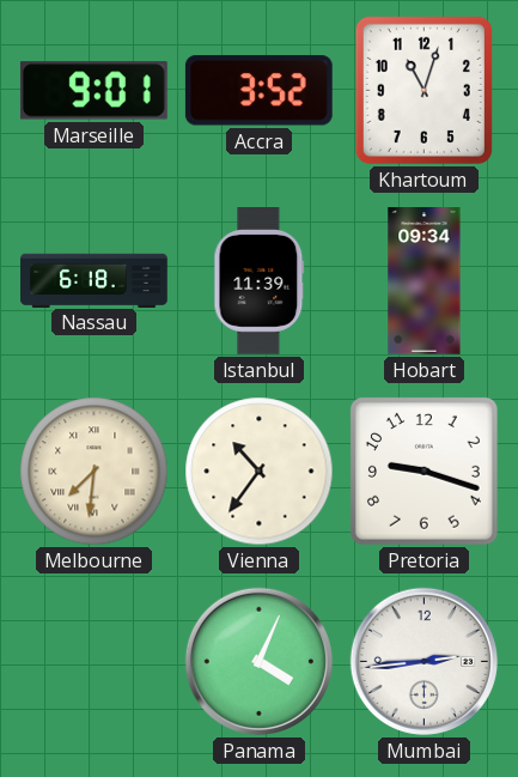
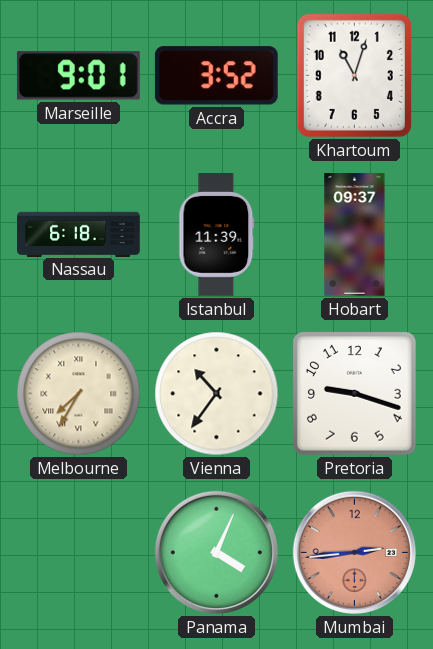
Hobart: 09:34 -> 09:37 (355, 235)
Melbourne: 7:31 -> 7:35 (79, 394)
Mumbai dial: white -> salmon (354, 552)
